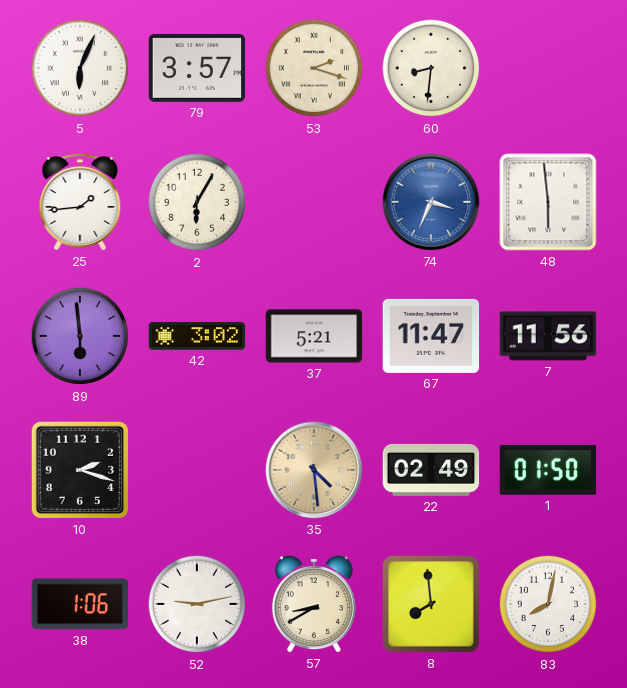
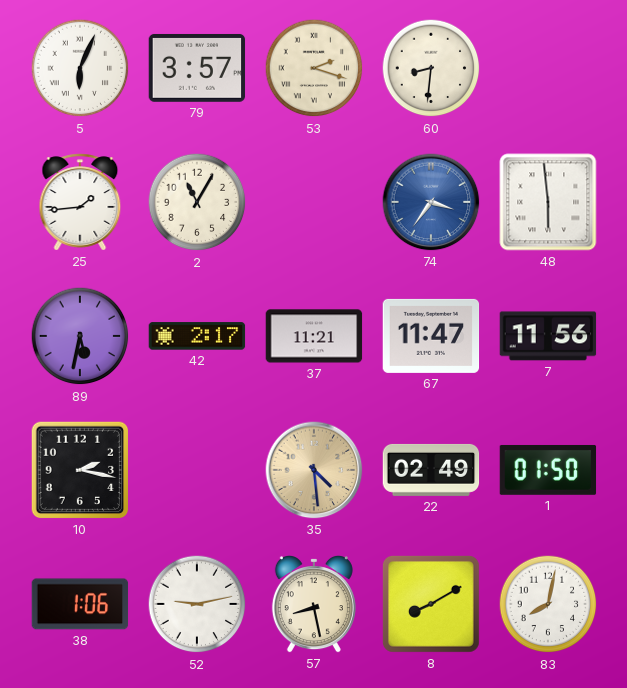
2: 6:05 -> 11:05 (197, 202)
74: 3:34 -> 3:36 (431, 202)
89: 5:59 -> 5:32 (80, 336)
42: 3:02 -> 2:17 (197, 336)
37: 5:21 -> 11:21 (314, 336)
10: 2:18 -> 2:17 (80, 470)
57: 8:40 -> 8:28 (314, 605)
8: 7:59 -> 8:10 (431, 604)
